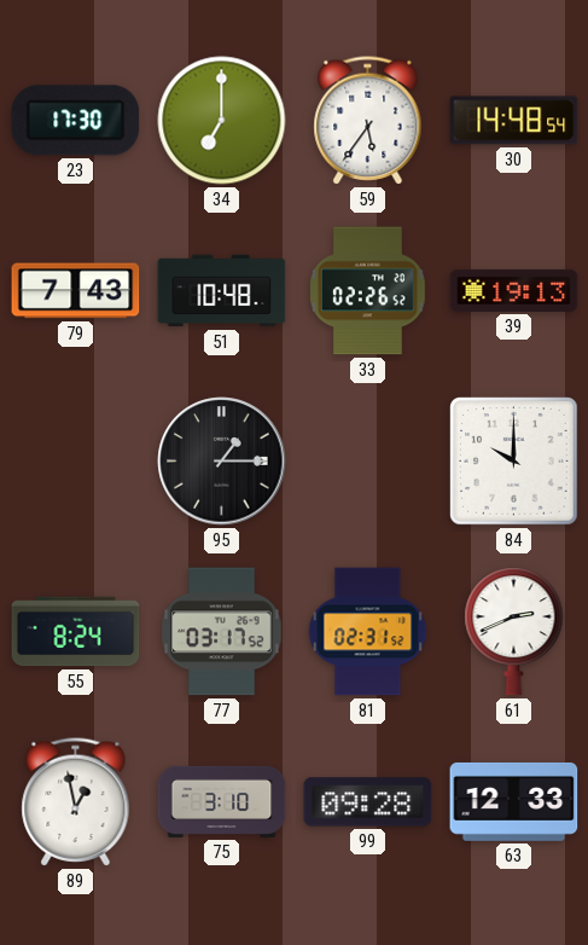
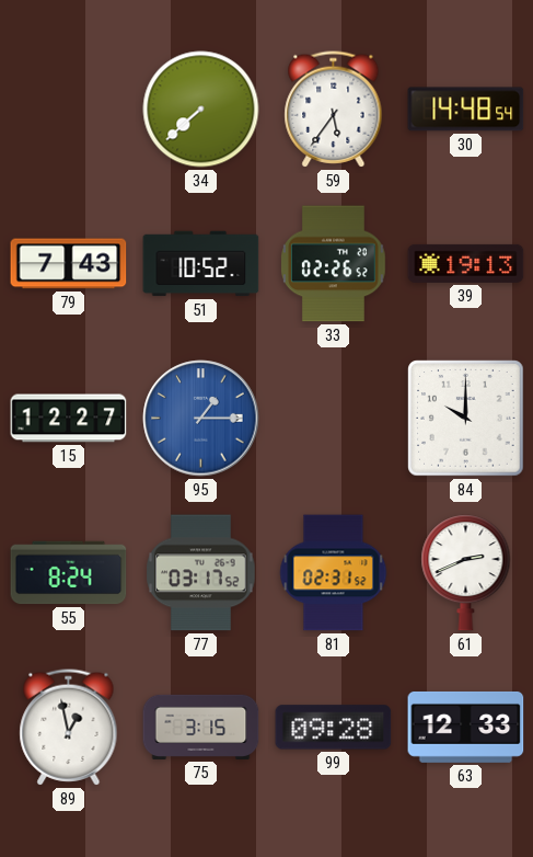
23: 17:30 -> none (76, 121)
34: 7:00 -> 7:38 (201, 110)
51: 10:48 -> 10:52 (201, 264)
15: none -> 12:27 (69, 419)
95 dial: black -> blue (201, 419)
75: 3:10 -> 3:15 (201, 727)
